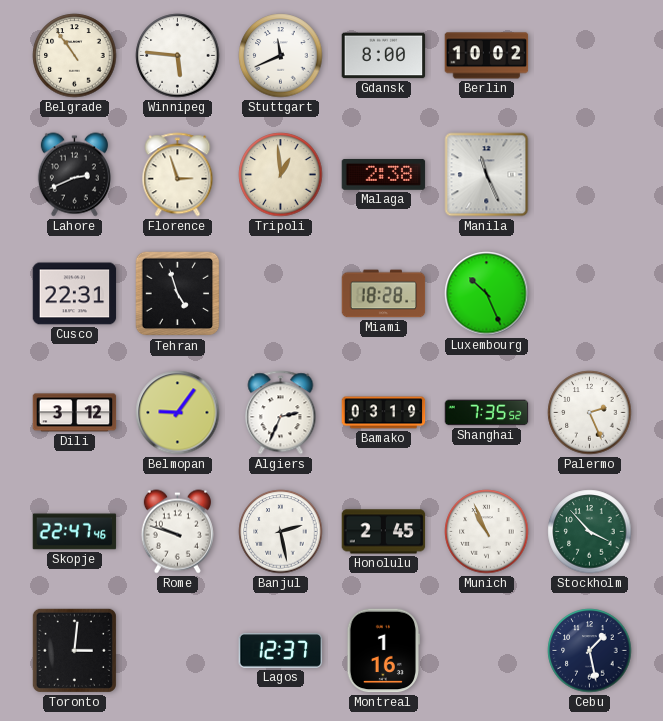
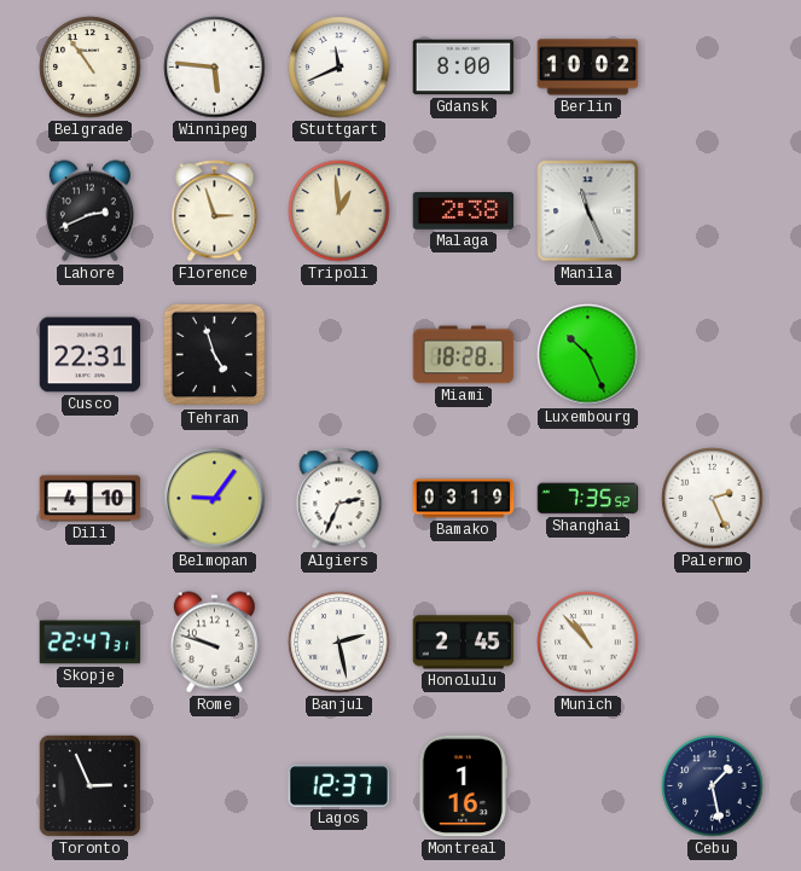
Dili: 3:12 -> 4:10 (91, 499)
Skopje: 22:47:46 -> 22:47:31 (91, 643)
Munich: 10:56 -> 10:53 (588, 643)
Stockholm: 3:53 -> none (590, 532)
Toronto: 3:01 -> 2:56 (89, 785)
